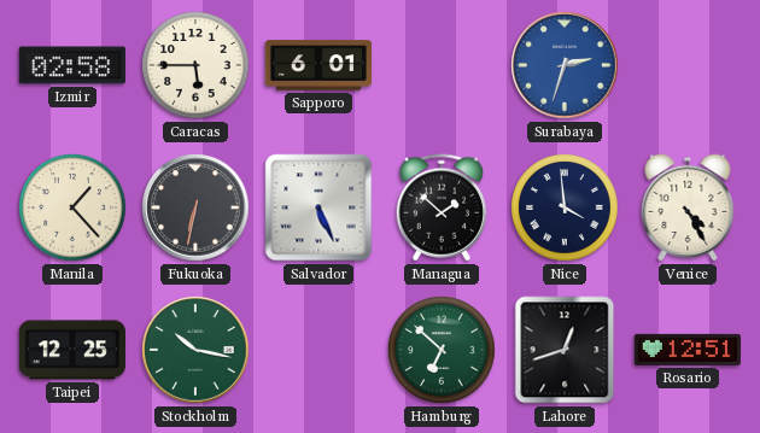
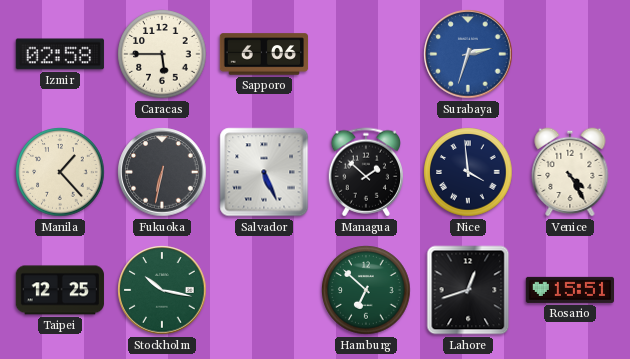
Sapporo: 6:01 -> 6:06 (264, 54)
Rosario: 12:51 -> 15:51 (569, 290)
